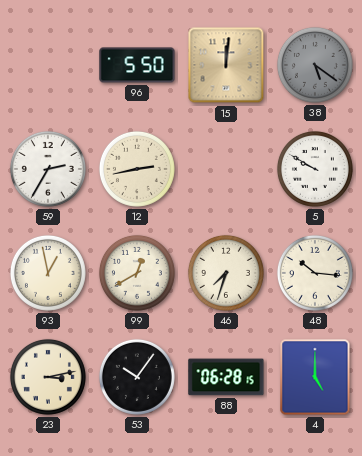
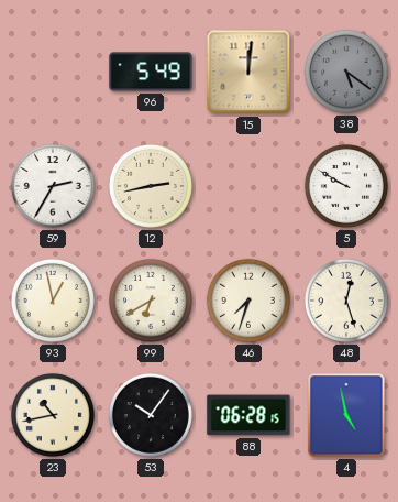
96: 5:50 -> 5:49 (151, 72)
99: 12:40 -> 6:40 (151, 301)
48: 10:16 -> 12:27 (346, 301)
23: 3:13 -> 10:43 (53, 415)
4: 5:00 -> 4:58 (346, 415)
